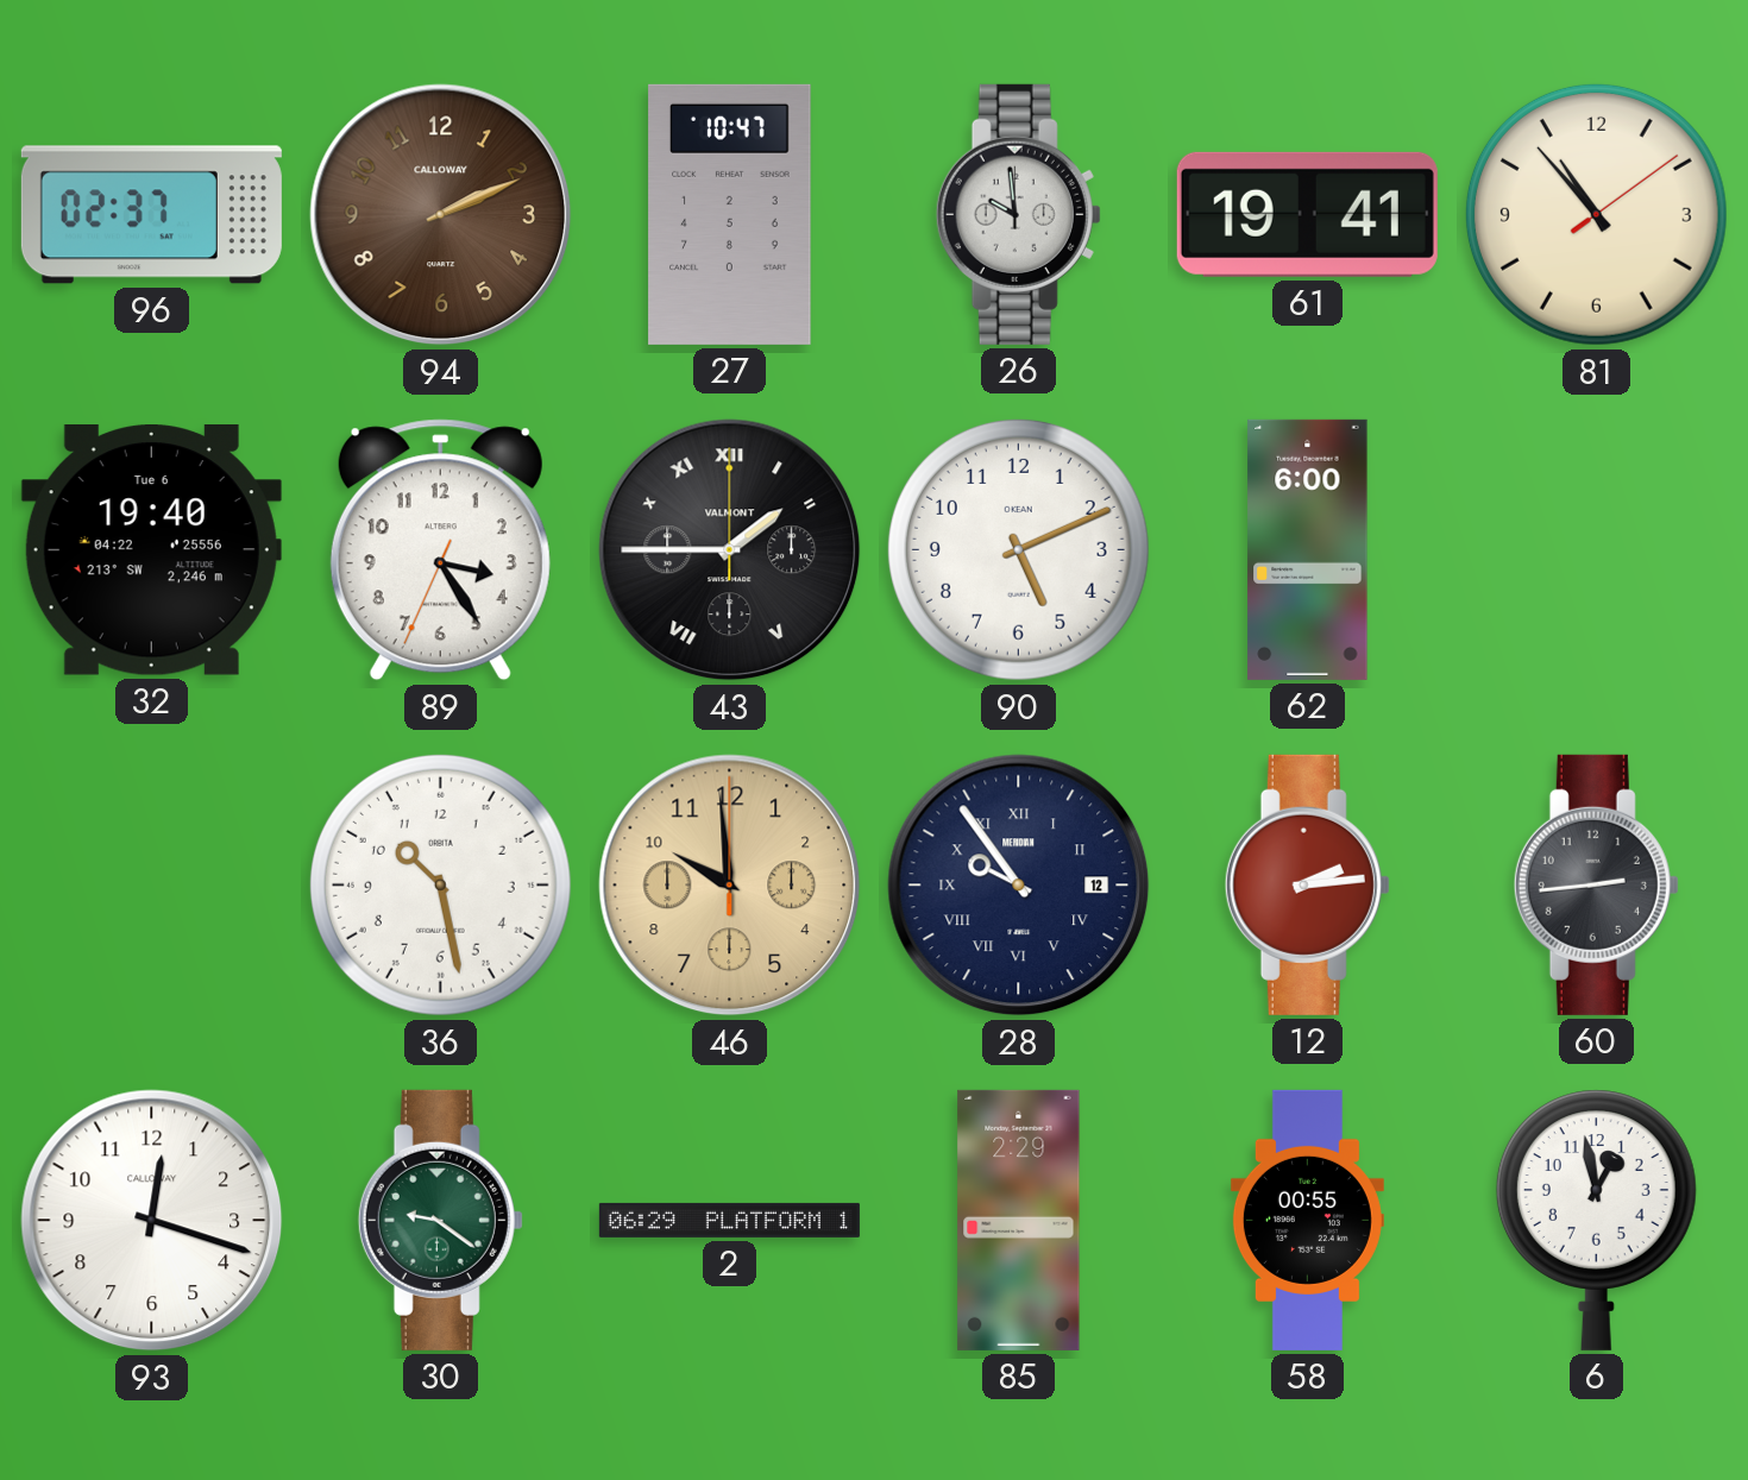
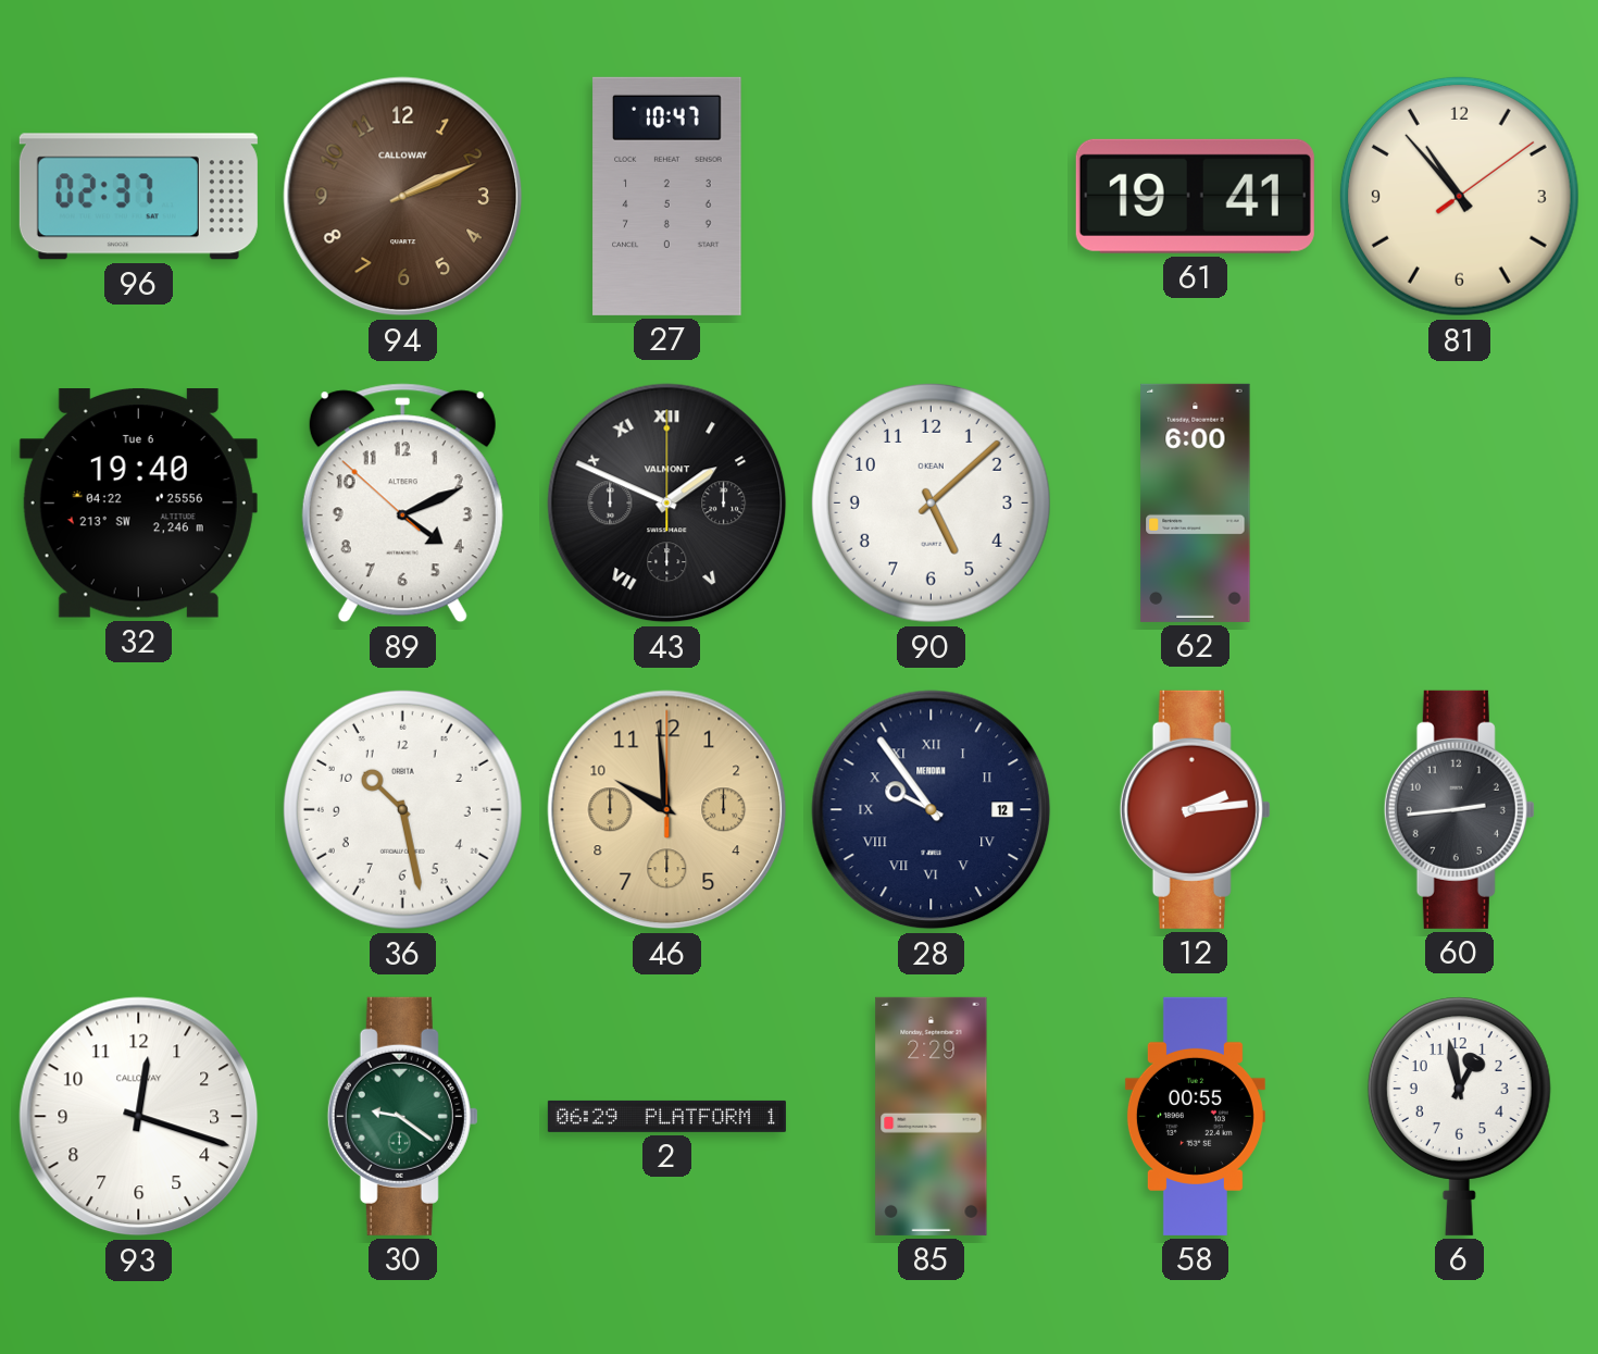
26: 9:59 -> none (1018, 214)
89: 3:24 -> 4:10 (402, 504)
43: 1:45 -> 1:49 (667, 504)
90: 5:11 -> 5:08 (931, 502)
